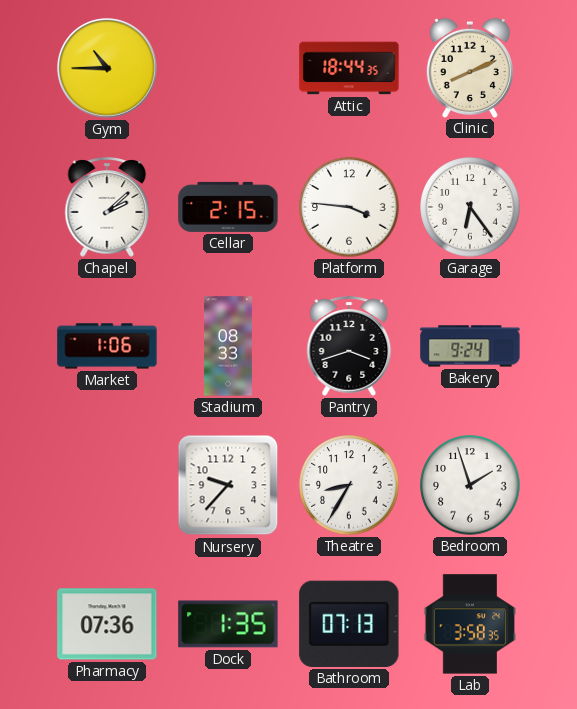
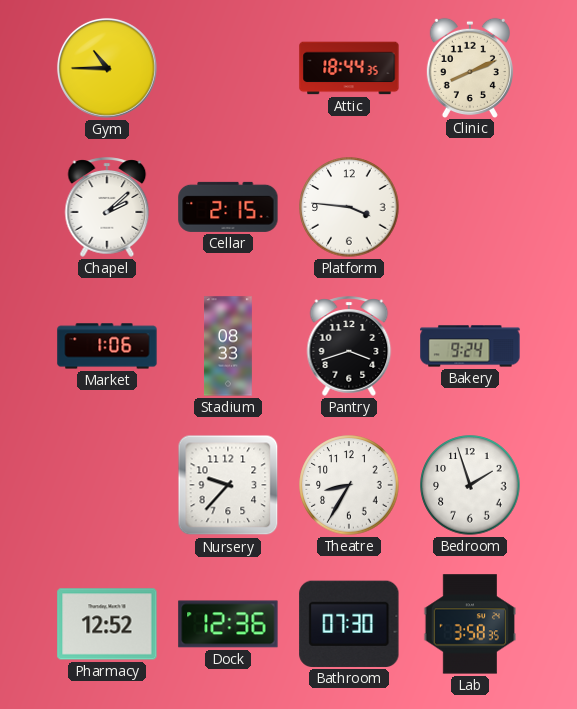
Garage: 6:24 -> none (470, 207)
Pharmacy: 07:36 -> 12:52 (107, 624)
Dock: 1:35 -> 12:36 (228, 624)
Bathroom: 07:13 -> 07:30 (349, 624)
